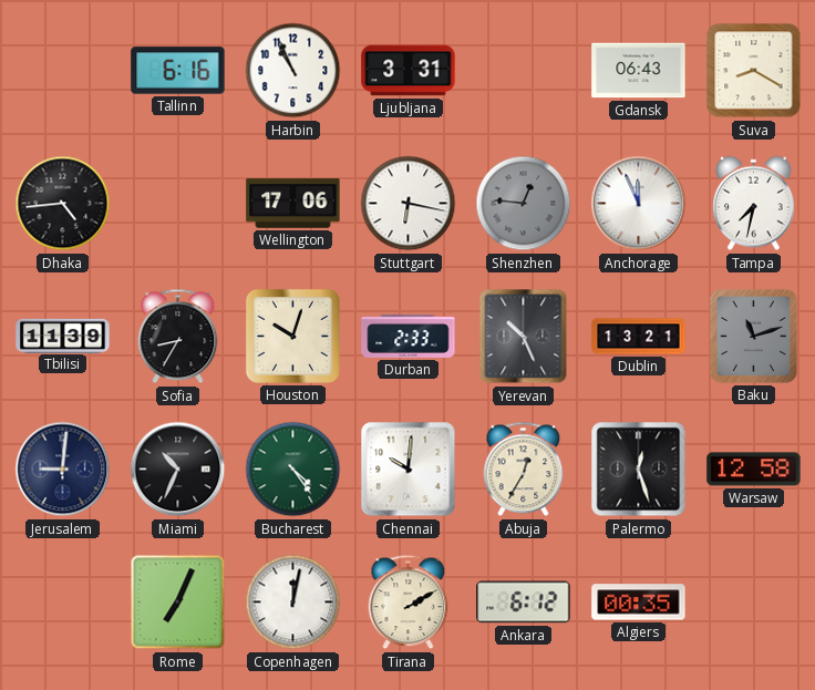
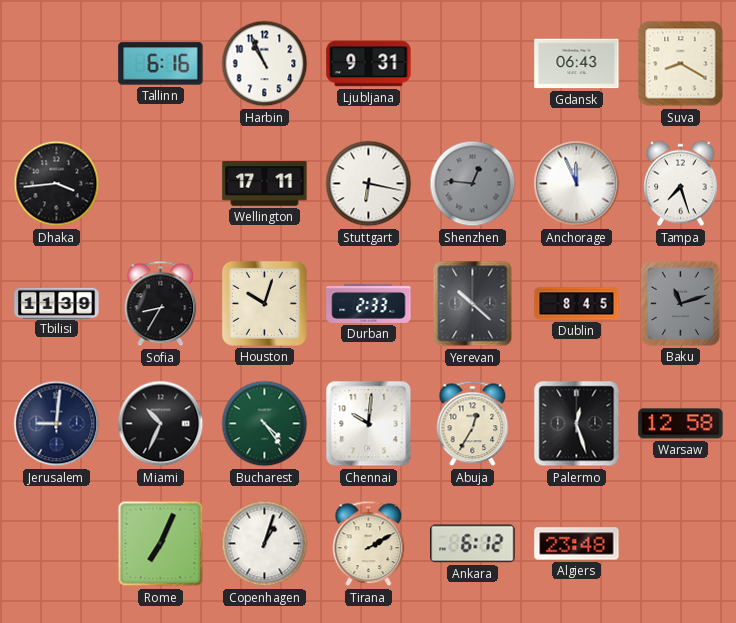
Ljubljana: 3:31 -> 9:31 (369, 64)
Dhaka: 4:44 -> 3:44 (57, 184)
Wellington: 17:06 -> 17:11 (265, 184)
Tampa: 7:32 -> 7:27 (681, 184)
Yerevan: 10:26 -> 10:22 (473, 304)
Dublin: 13:21 -> 8:45 (577, 304)
Copenhagen: 12:02 -> 1:03 (265, 544)
Algiers: 00:35 -> 23:48 (577, 544)
